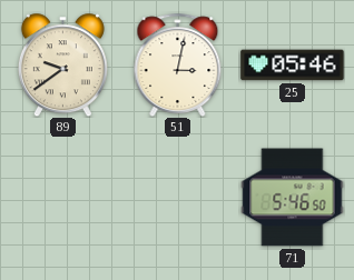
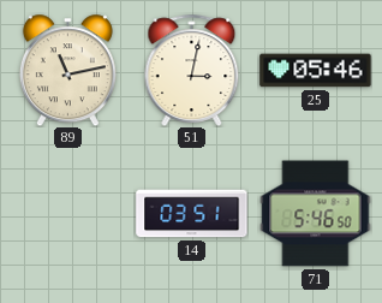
89: 9:39 -> 11:13 (67, 70)
14: none -> 03:51 (192, 214)
